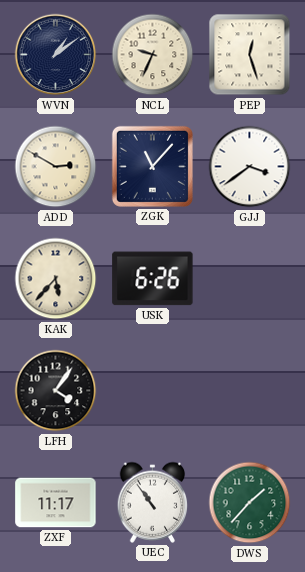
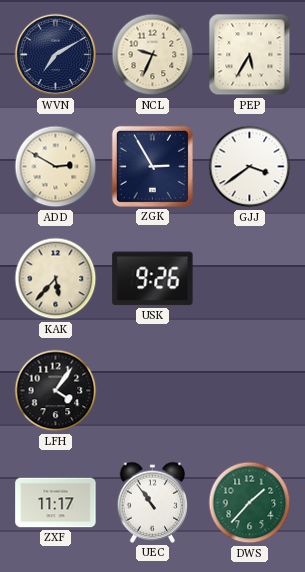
WVN: 1:09 -> 7:10 (56, 55)
PEP: 12:27 -> 5:35 (250, 55)
ZGK: 11:07 -> 2:55 (152, 166)
USK: 6:26 -> 9:26 (153, 279)
